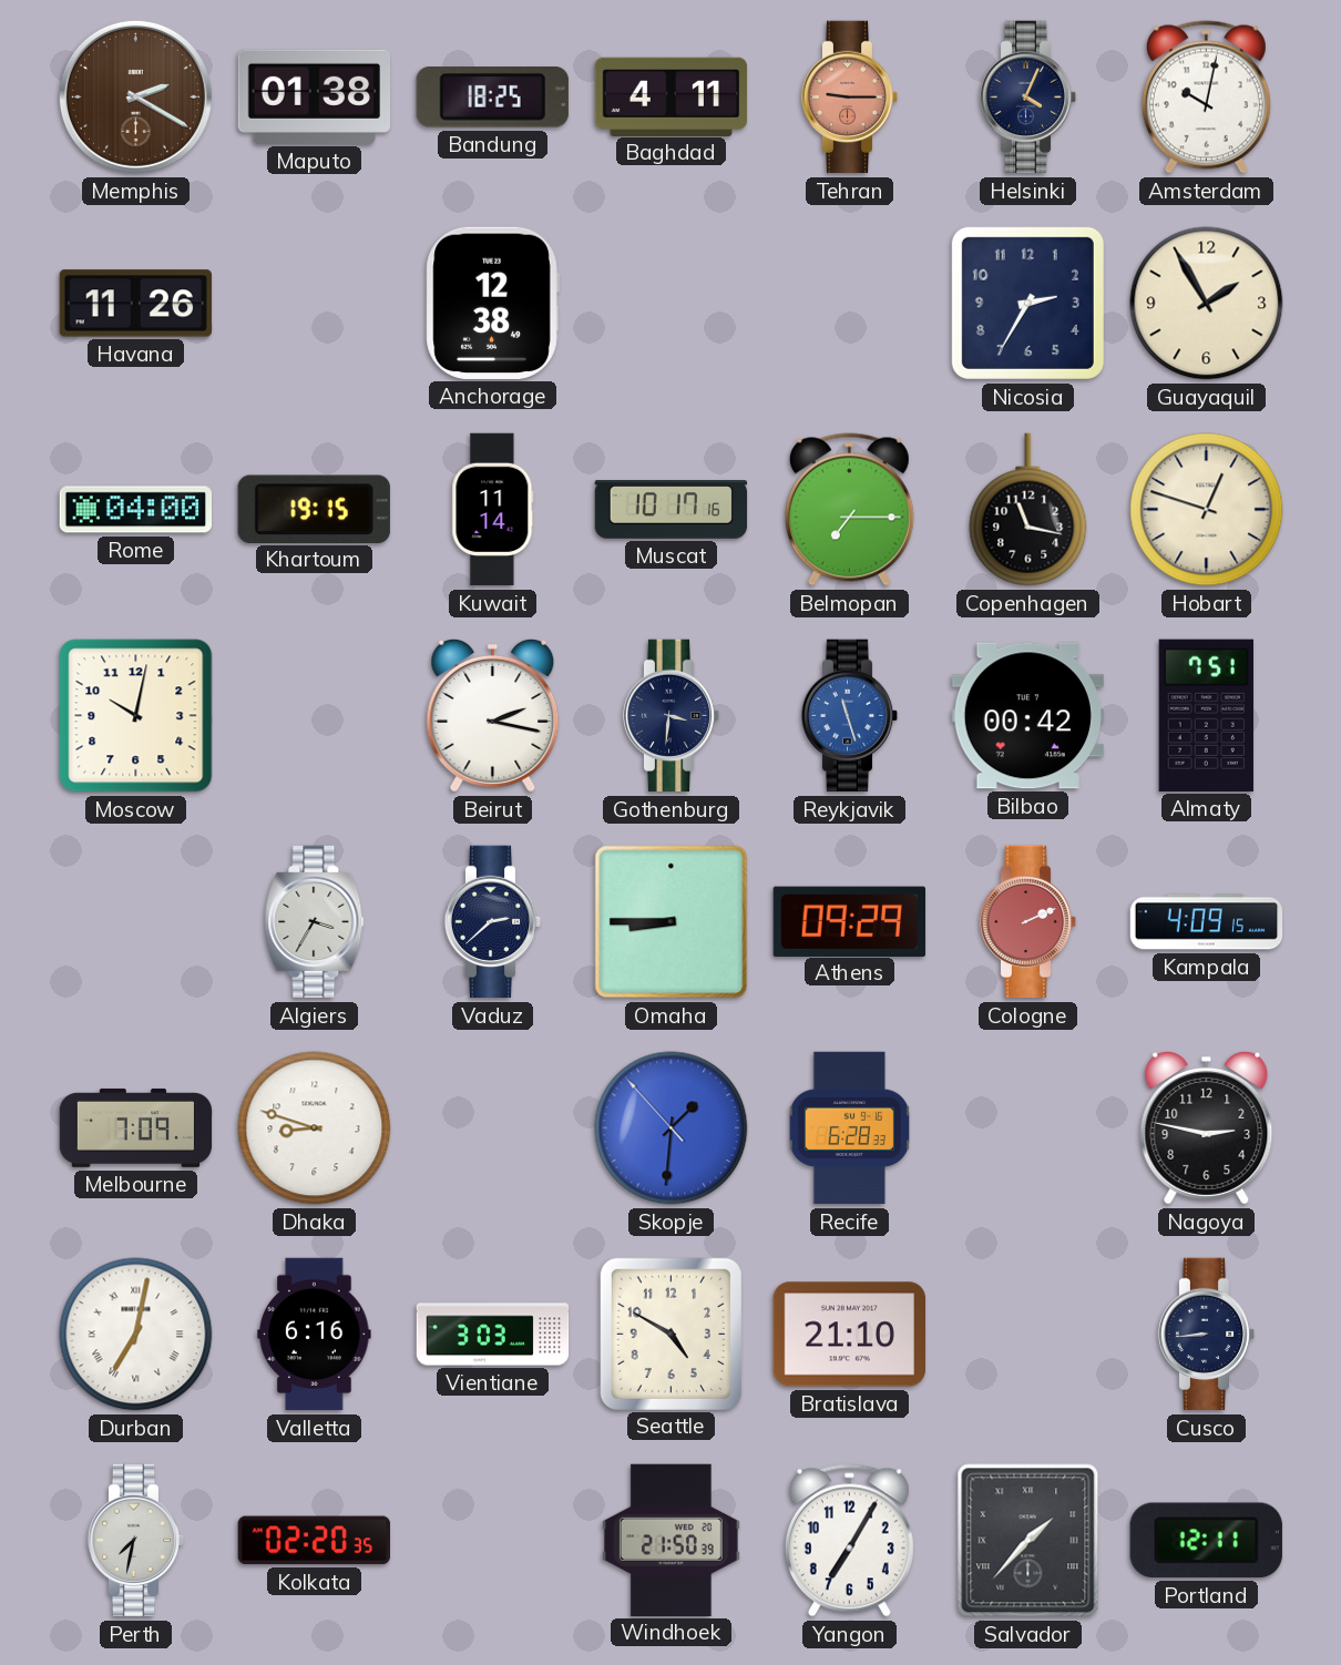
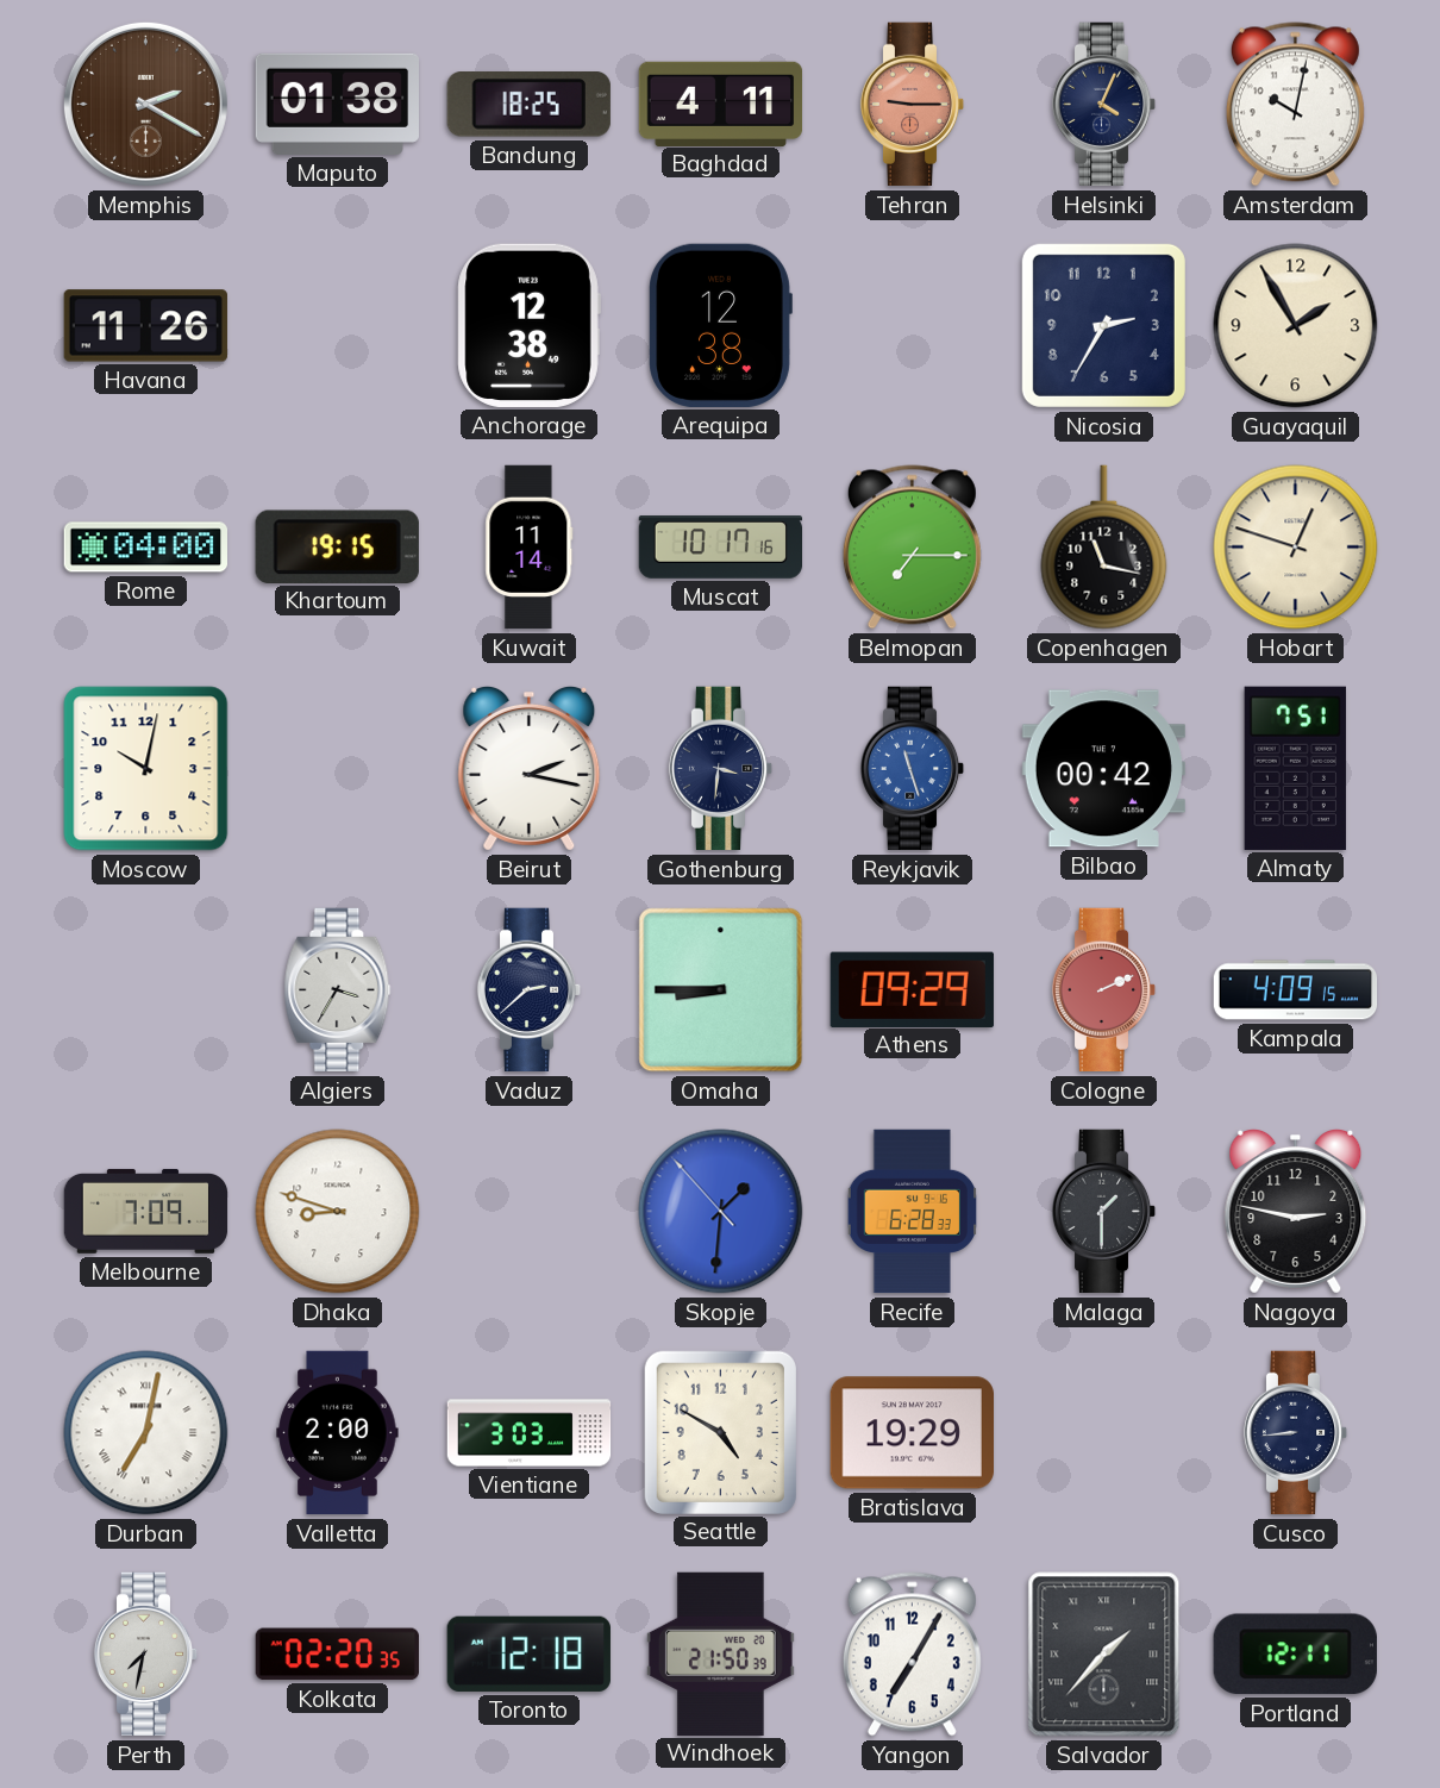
Arequipa: none -> 12:38 (720, 325)
Malaga: none -> 1:30 (1104, 1212)
Valletta: 6:16 -> 2:00 (338, 1433)
Bratislava: 21:10 -> 19:29 (912, 1433)
Toronto: none -> 12:18 (528, 1653)
